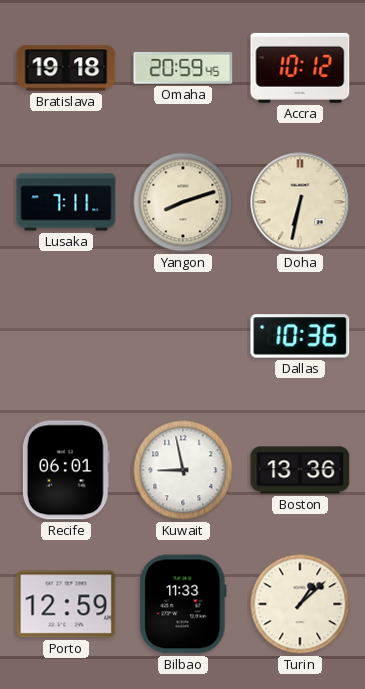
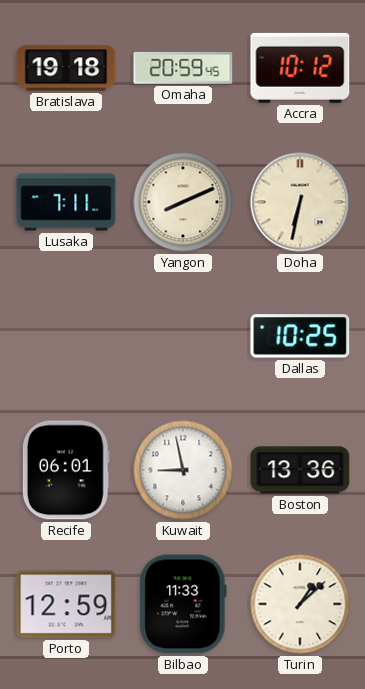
Yangon: 8:12 -> 8:11 (183, 202)
Dallas: 10:36 -> 10:25 (300, 336)
